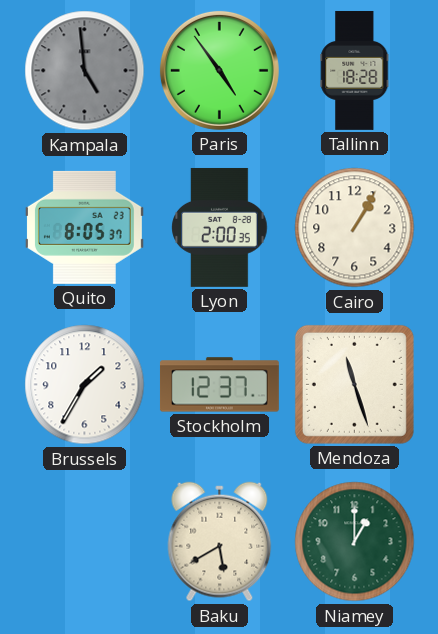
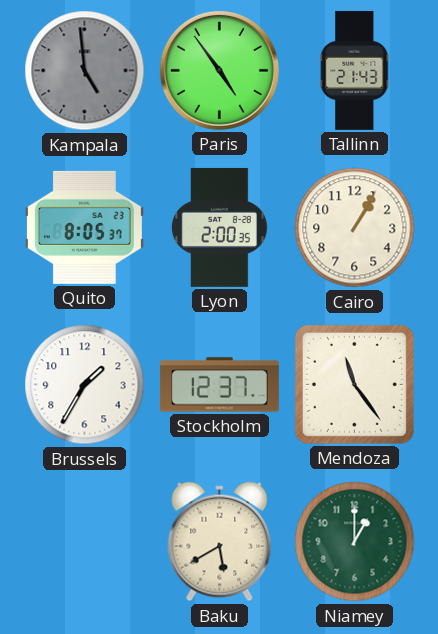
Tallinn: 18:28 -> 21:43 (355, 70)
Mendoza: 11:27 -> 11:24 (354, 384)
